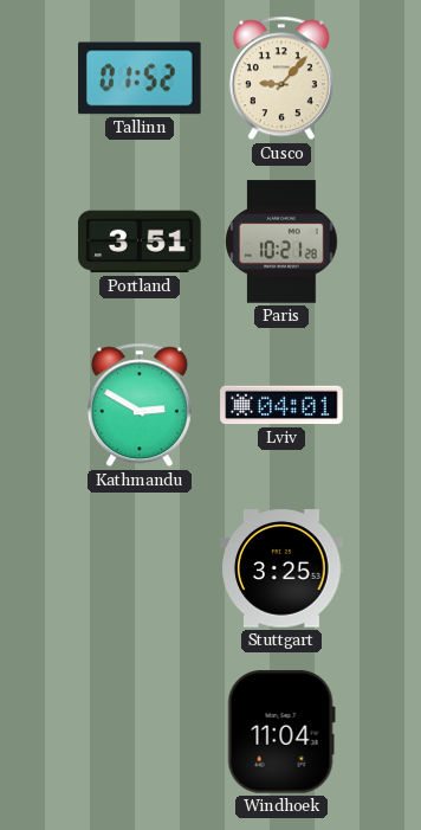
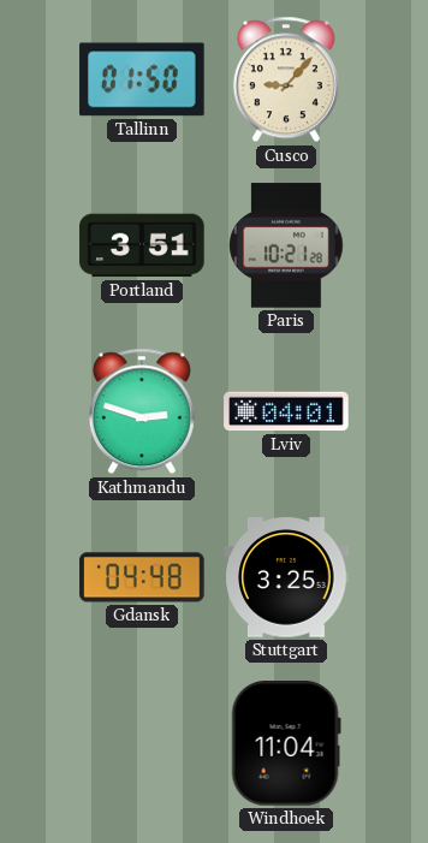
Tallinn: 01:52 -> 01:50 (142, 79)
Kathmandu: 2:50 -> 2:48 (142, 411)
Gdansk: none -> 04:48 (142, 577)
